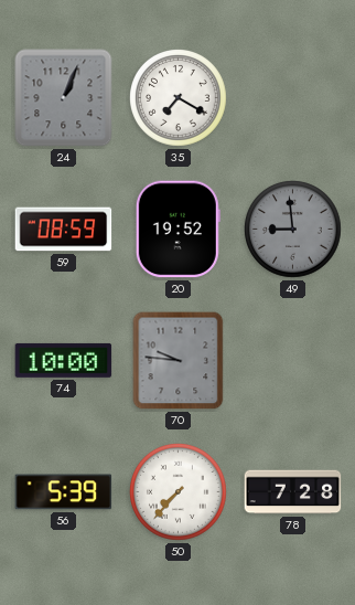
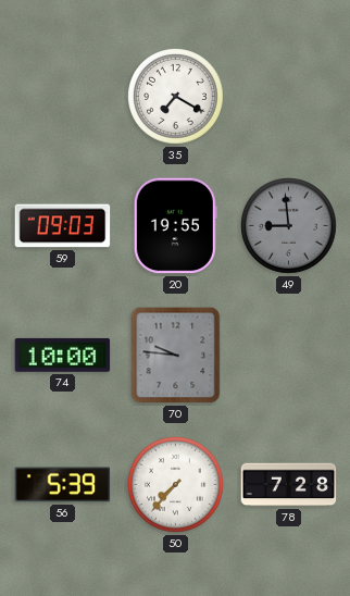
24: 1:04 -> none (64, 98)
59: 08:59 -> 09:03 (63, 226)
20: 19:52 -> 19:55 (175, 226)
